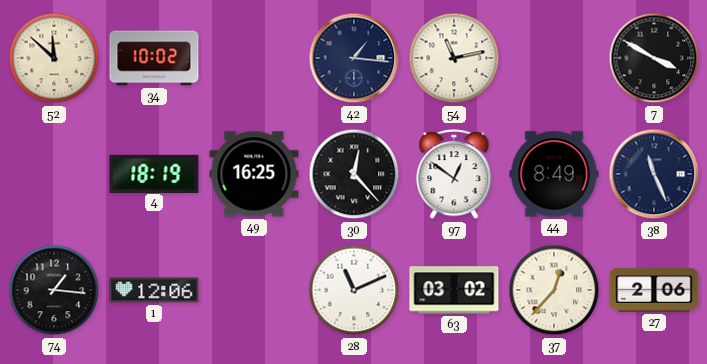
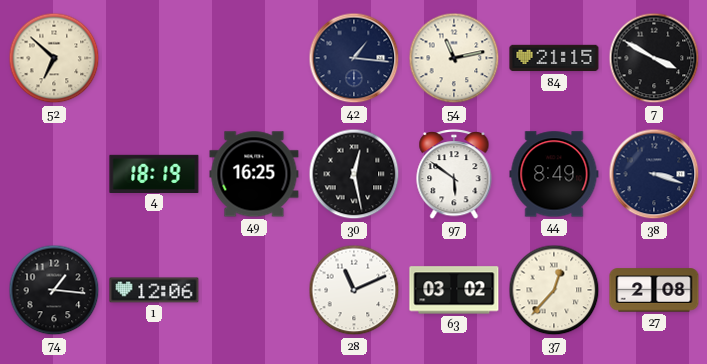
52: 11:52 -> 6:52 (54, 58)
34: 10:02 -> none (154, 58)
84: none -> 21:15 (554, 58)
30: 12:23 -> 12:28 (354, 174)
97: 12:51 -> 5:51 (454, 175)
38: 11:26 -> 3:18 (654, 174)
27: 2:06 -> 2:08 (654, 290)
